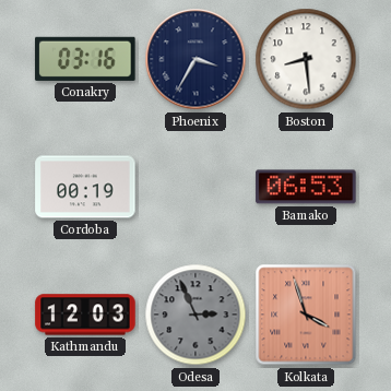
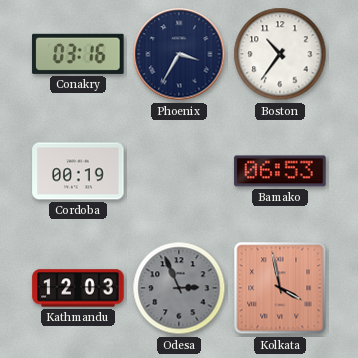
Boston: 8:29 -> 10:36 (280, 54)
Kolkata: 3:57 -> 3:58 (280, 288)
